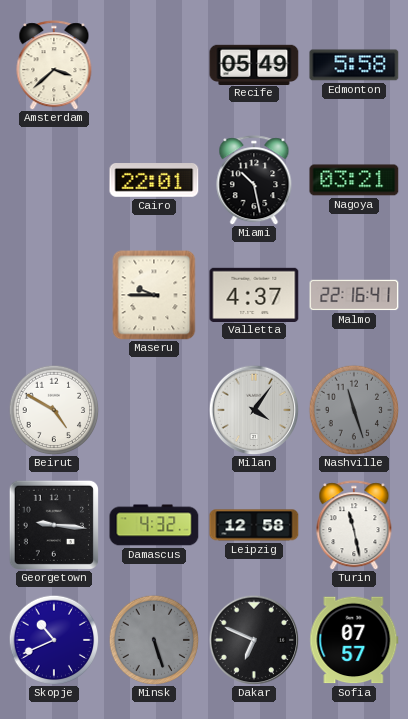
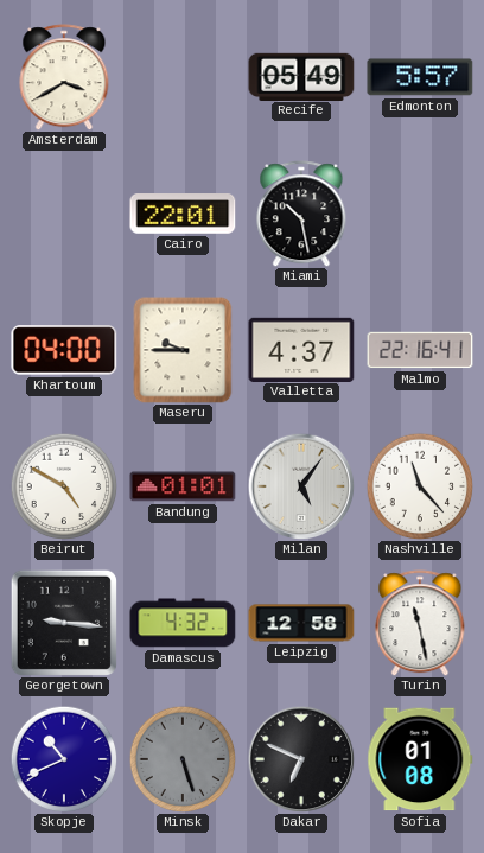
Amsterdam: 3:38 -> 3:40 (64, 77)
Edmonton: 5:58 -> 5:57 (420, 77)
Nagoya: 03:21 -> none (354, 180)
Khartoum: none -> 04:00 (64, 350)
Bandung: none -> 01:01 (183, 486)
Milan: 4:06 -> 5:06 (301, 486)
Nashville: 11:27 -> 11:23 (420, 486)
Nashville dial: grey -> white (420, 486)
Sofia: 07:57 -> 01:08 (420, 759)
